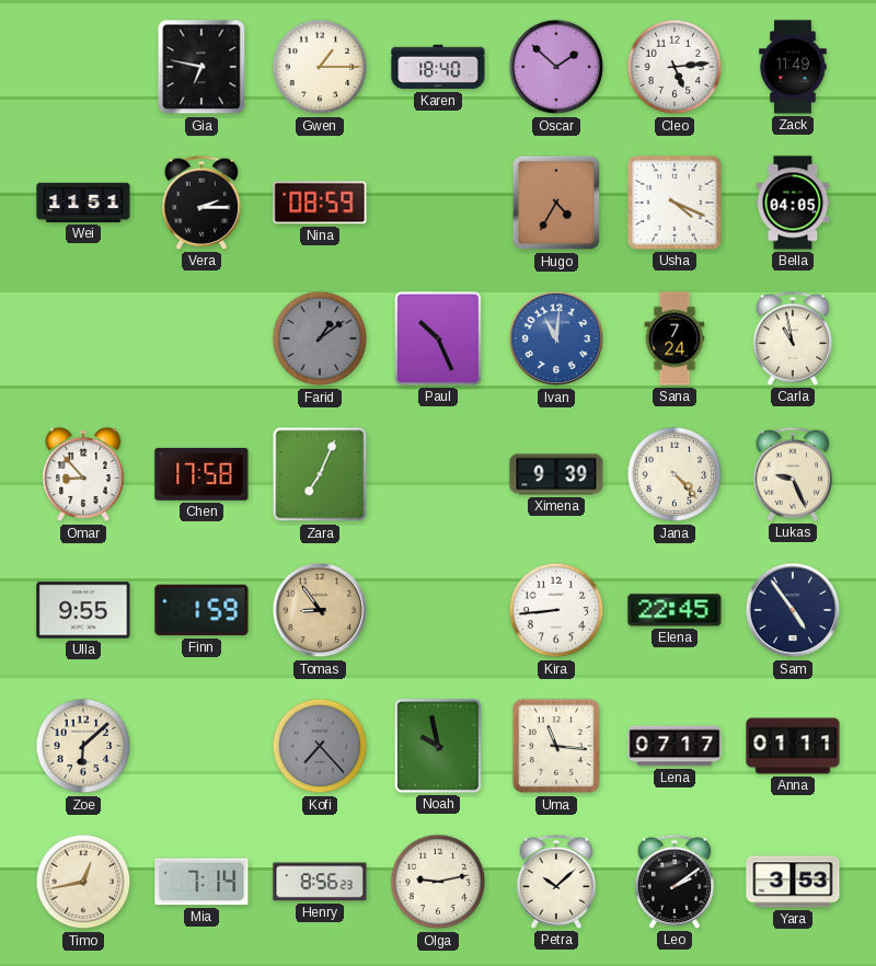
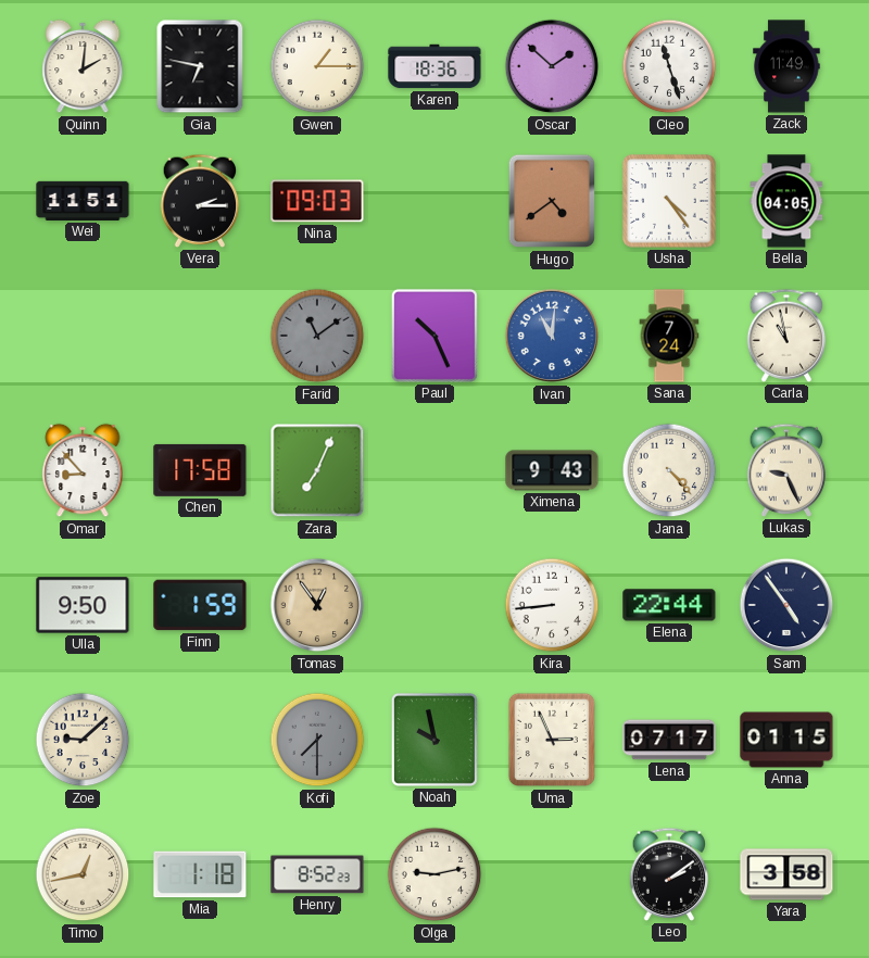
Quinn: none -> 2:01 (83, 66)
Karen: 18:40 -> 18:36 (434, 66)
Cleo: 5:14 -> 11:27 (669, 66)
Nina: 08:59 -> 09:03 (317, 201)
Hugo: 4:35 -> 4:39 (551, 201)
Usha: 4:19 -> 4:24 (669, 201)
Farid: 1:09 -> 11:09 (317, 336)
Ximena: 9:39 -> 9:43 (552, 470)
Ulla: 9:55 -> 9:50 (83, 605)
Tomas: 8:54 -> 12:54 (317, 605)
Elena: 22:45 -> 22:44 (669, 605)
Zoe: 6:08 -> 9:08 (83, 740)
Kofi: 7:23 -> 7:30 (317, 740)
Uma: 11:16 -> 2:56 (551, 740)
Anna: 01:11 -> 01:15 (786, 740)
Mia: 7:14 -> 1:18 (200, 874)
Henry: 8:56 -> 8:52 (317, 874)
Petra: 10:08 -> none (556, 882)
Yara: 3:53 -> 3:58 (786, 874)
